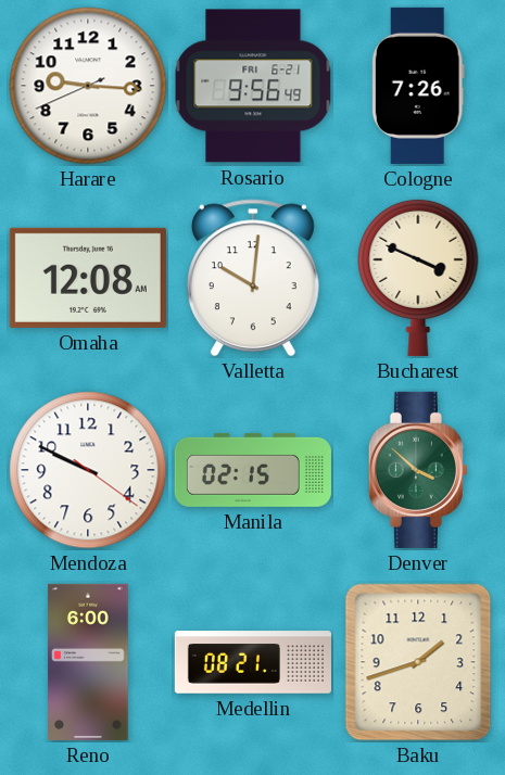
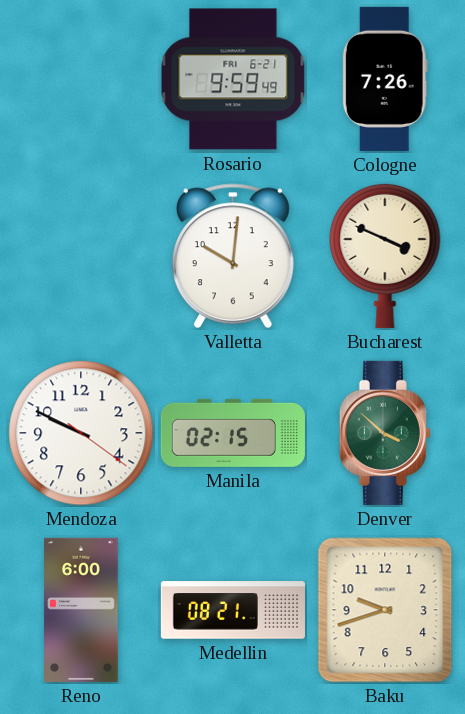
Harare: 9:15 -> none (88, 86)
Rosario: 9:56 -> 9:59 (233, 79)
Omaha: 12:08 -> none (88, 278)
Baku: 1:42 -> 9:42 (385, 610)
